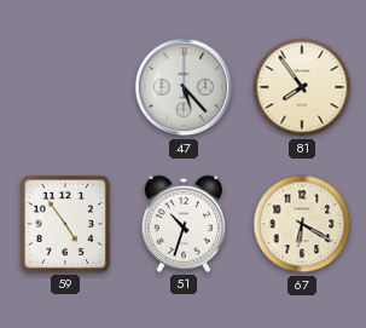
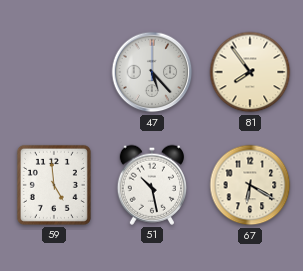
59: 4:54 -> 4:59 (54, 185)
51: 10:33 -> 10:28 (151, 185)
